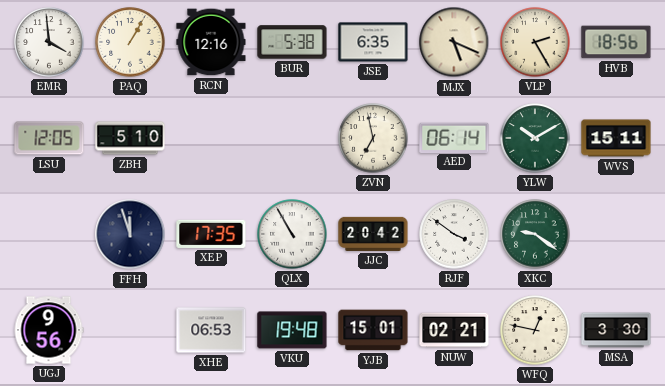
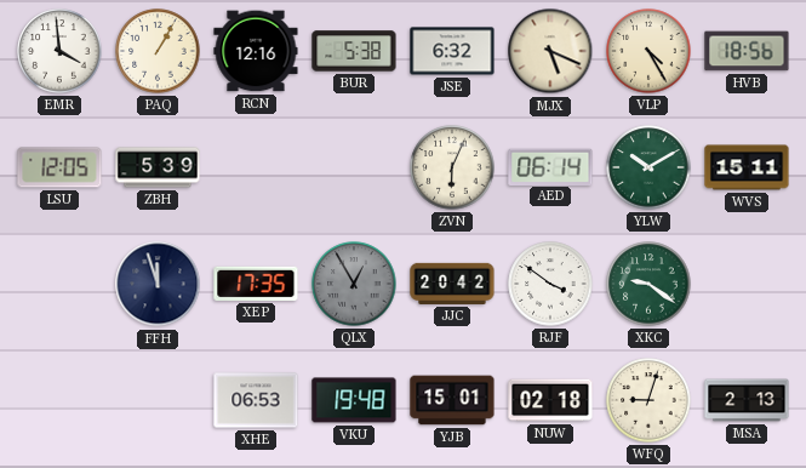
JSE: 6:35 -> 6:32 (452, 51)
VLP: 2:25 -> 4:25 (648, 51)
ZBH: 5:10 -> 5:39 (158, 167)
ZVN: 6:58 -> 6:04 (452, 167)
QLX: 10:55 -> 12:55 (354, 284)
QLX dial: white -> grey (354, 284)
UGJ: 9:56 -> none (49, 330)
NUW: 02:21 -> 02:18 (550, 400)
WFQ: 12:47 -> 9:03 (648, 400)
MSA: 3:30 -> 2:13 (747, 400)
